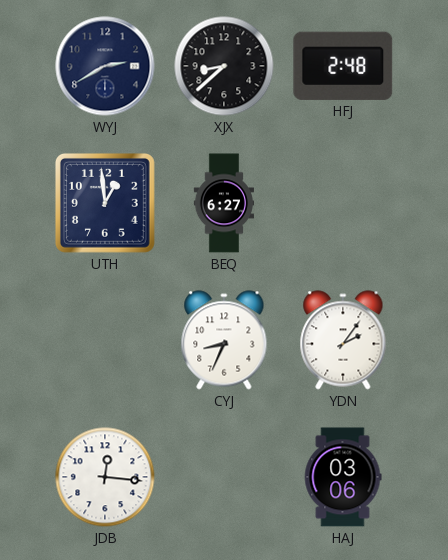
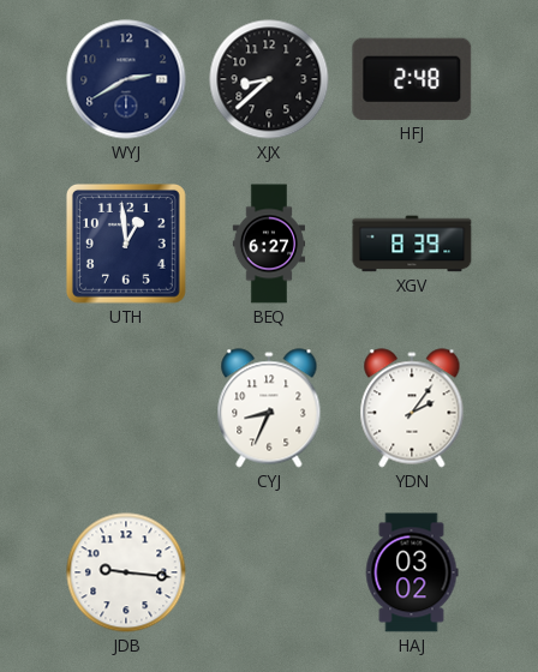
XGV: none -> 8:39 (412, 244)
JDB: 12:16 -> 9:16 (126, 572)
HAJ: 03:06 -> 03:02 (412, 572)
